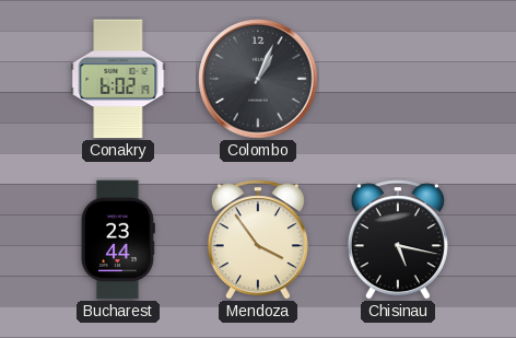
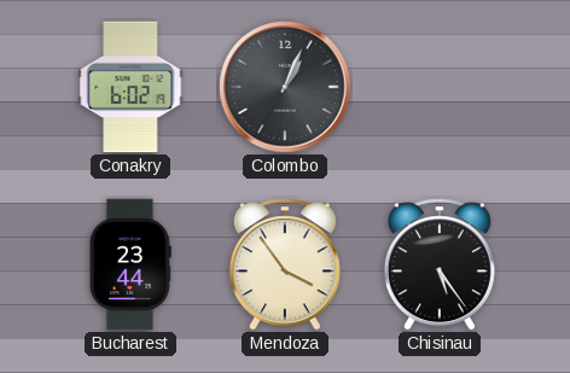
Chisinau: 5:17 -> 5:24 (440, 264)
